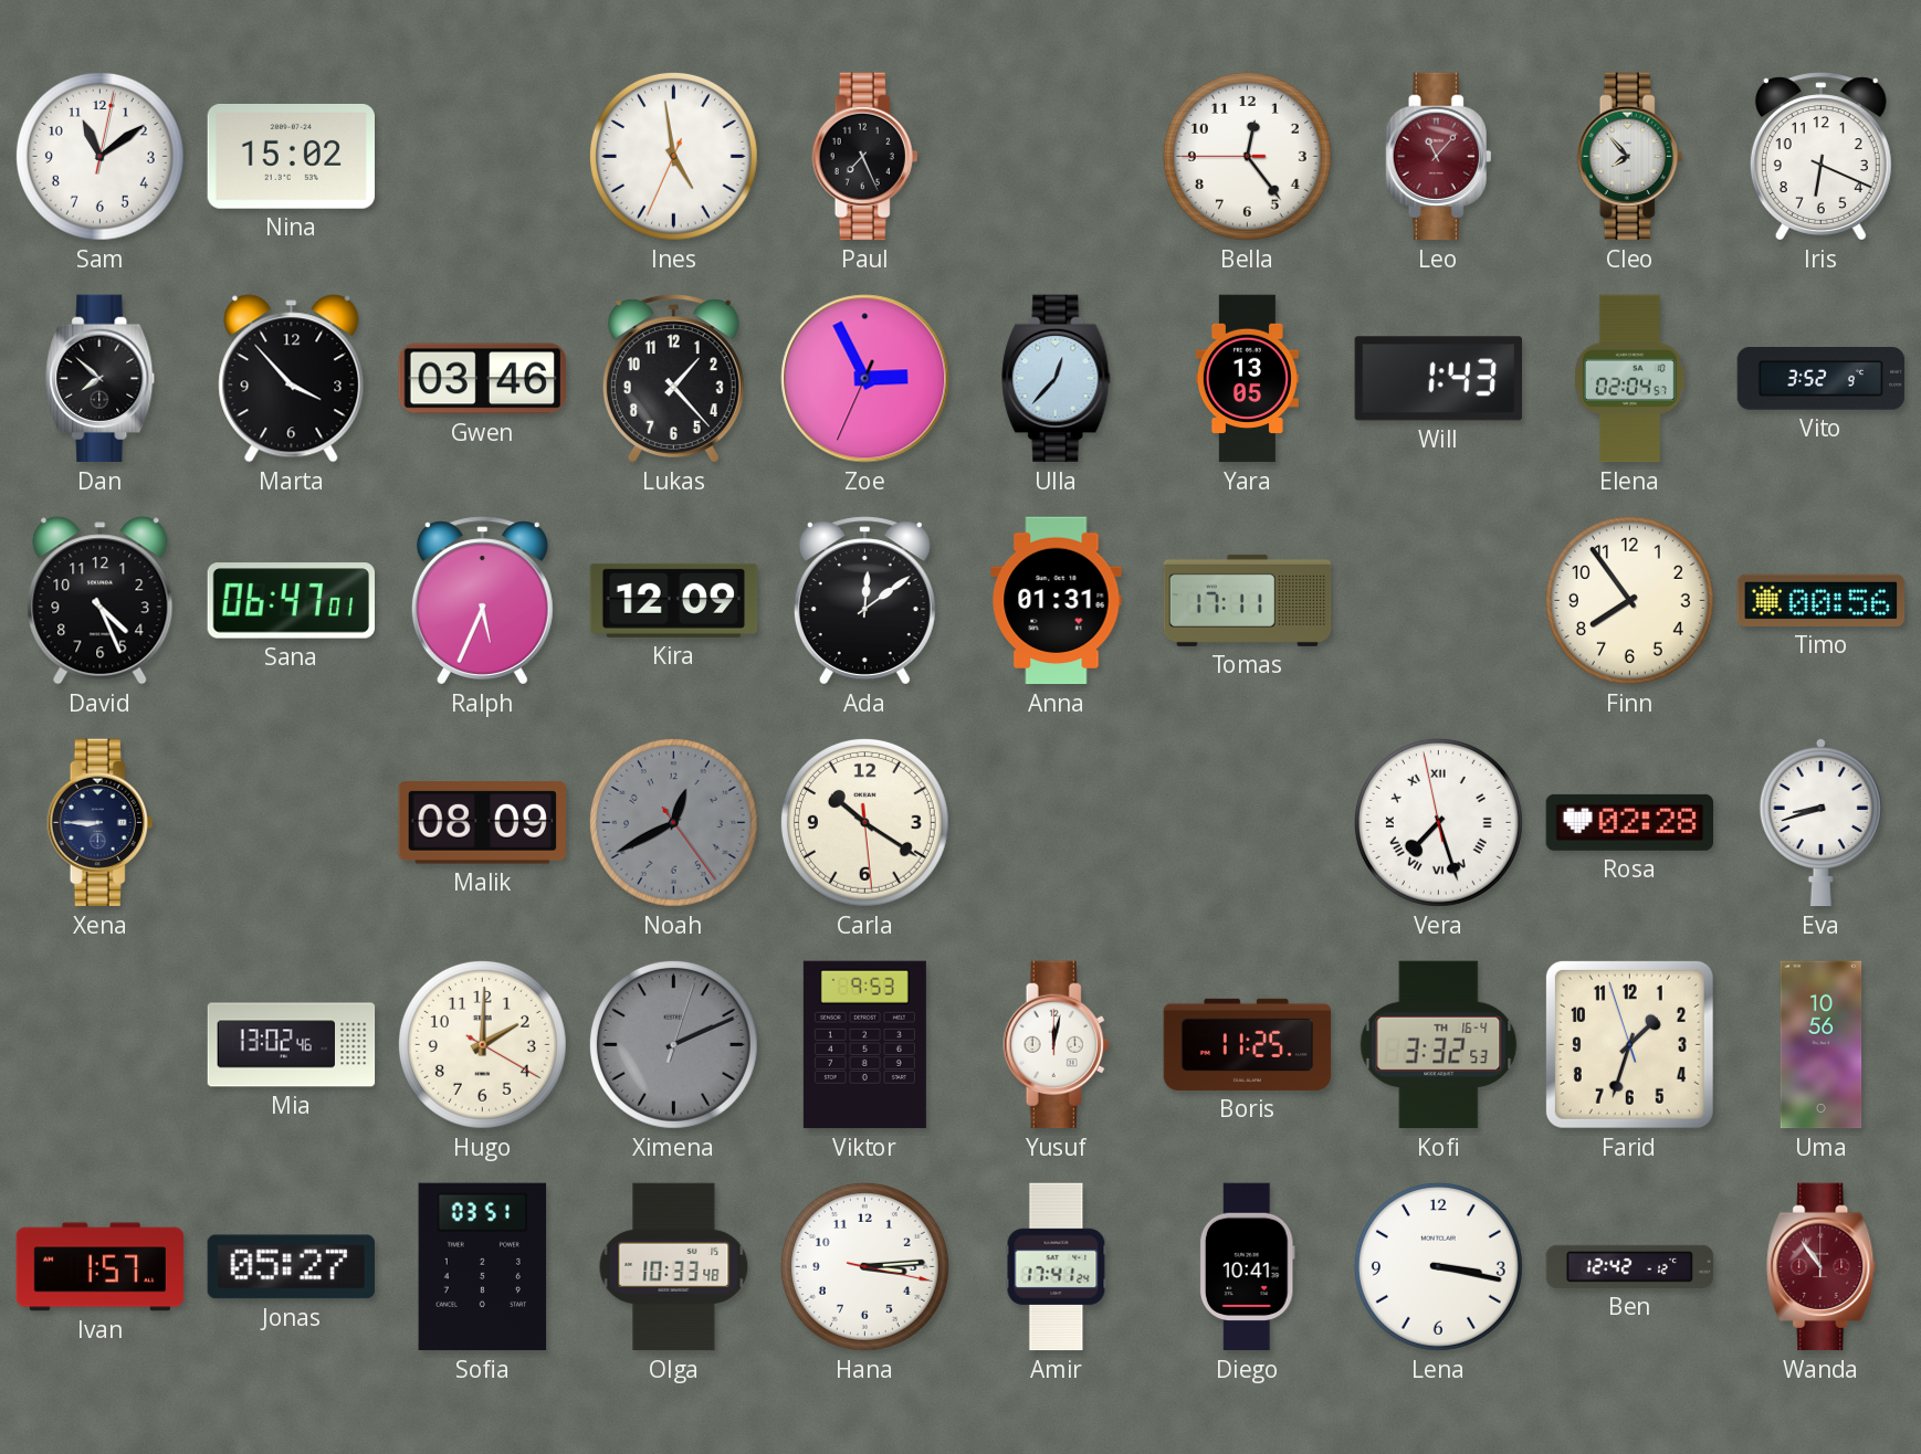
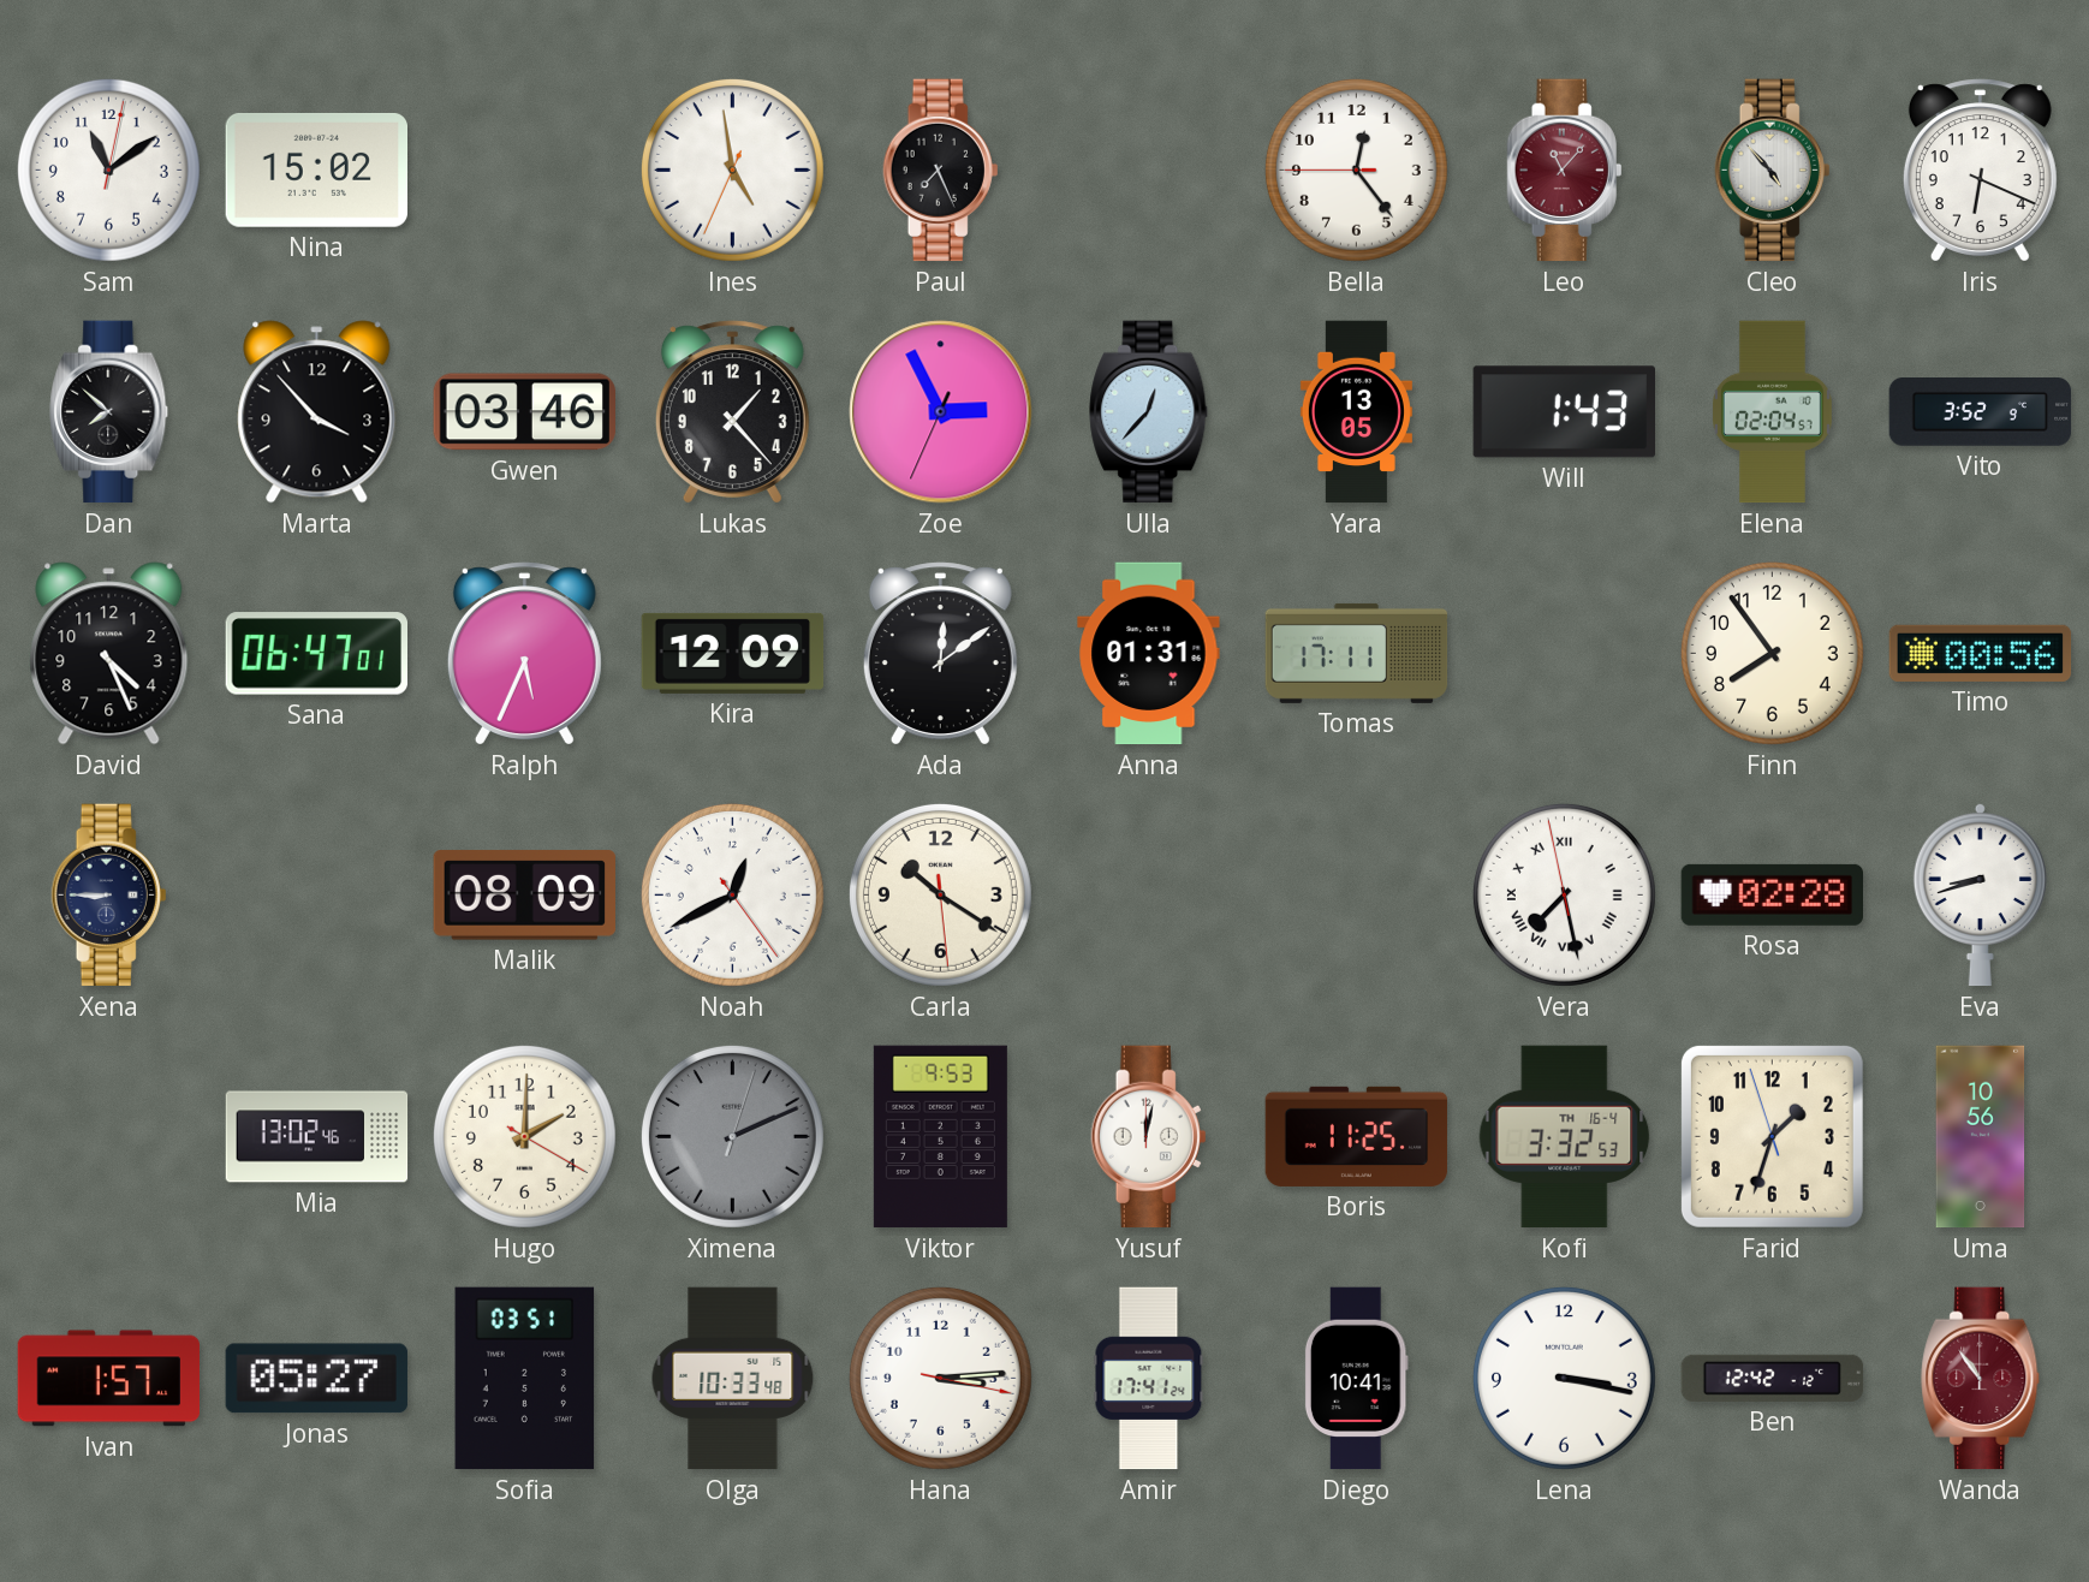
Cleo: 7:53 -> 4:53 (1773, 171)
Noah dial: grey -> white (732, 894)
Vera: 7:26 -> 7:27 (1564, 894)
